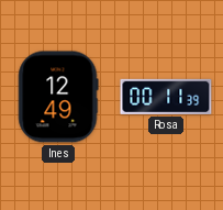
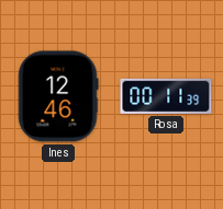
Ines: 12:49 -> 12:46 (58, 96)
